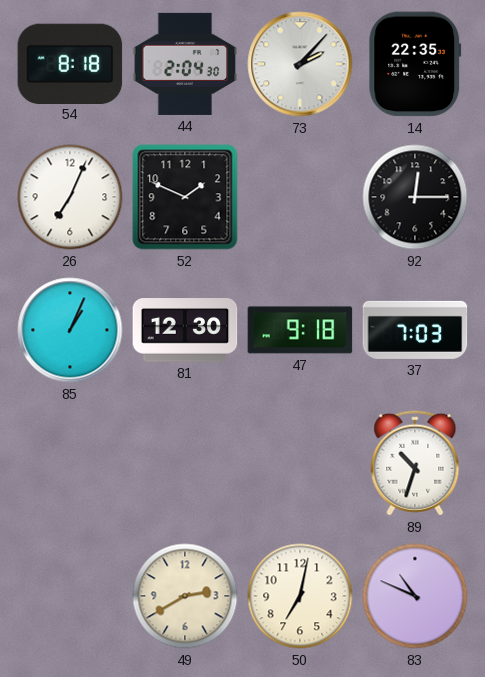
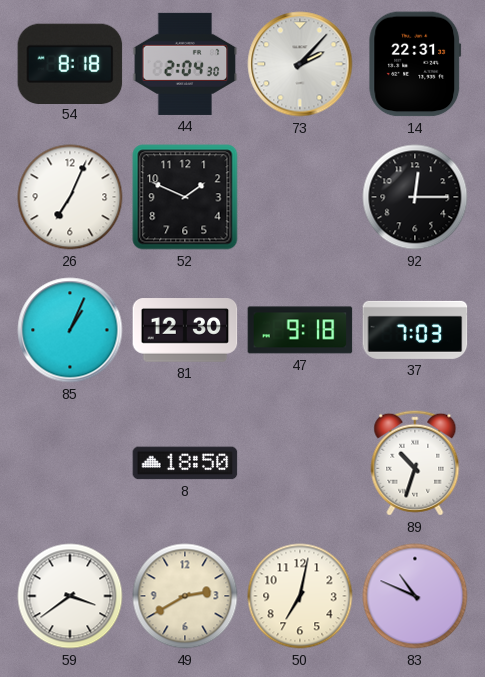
14: 22:35 -> 22:31 (415, 64)
8: none -> 18:50 (185, 463)
59: none -> 3:39 (70, 596)
